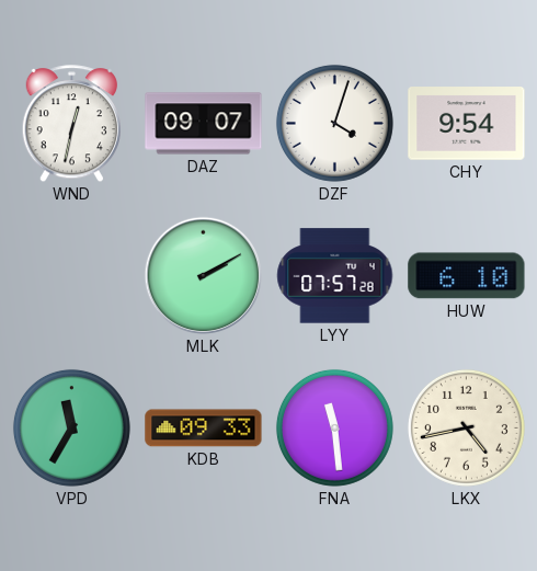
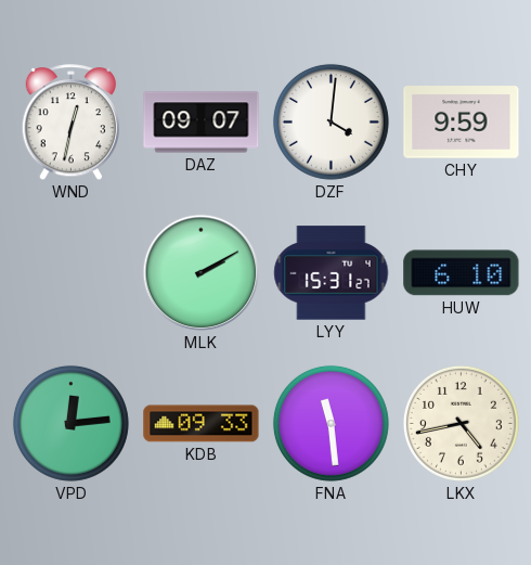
DZF: 4:03 -> 4:01 (331, 121)
CHY: 9:54 -> 9:59 (462, 123)
LYY: 07:57 -> 15:31 (332, 273)
VPD: 11:35 -> 12:14 (70, 423)
